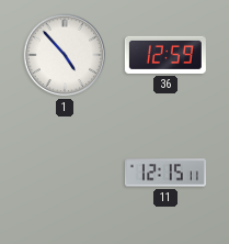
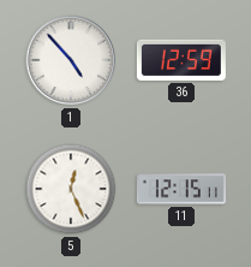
5: none -> 12:26 (71, 189)
